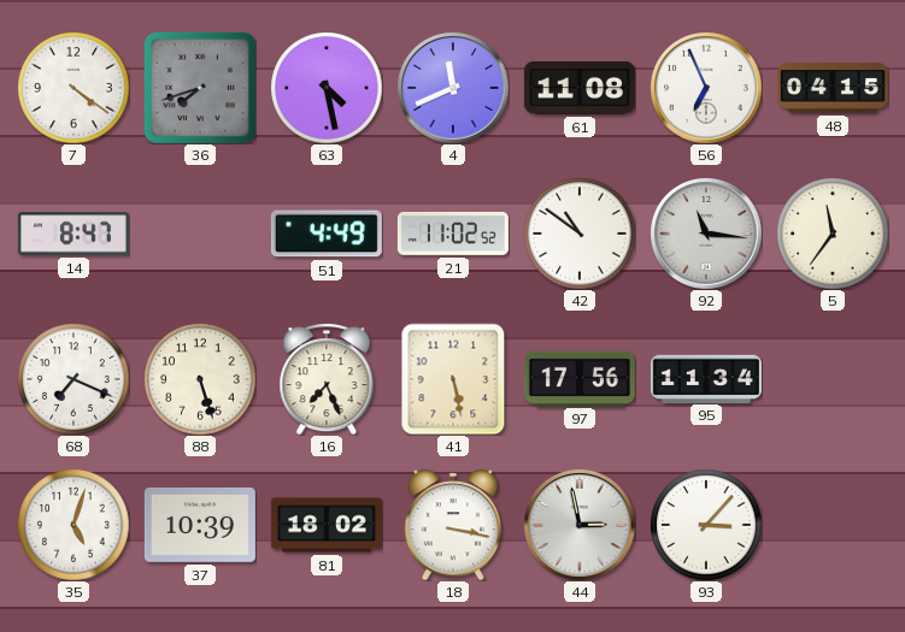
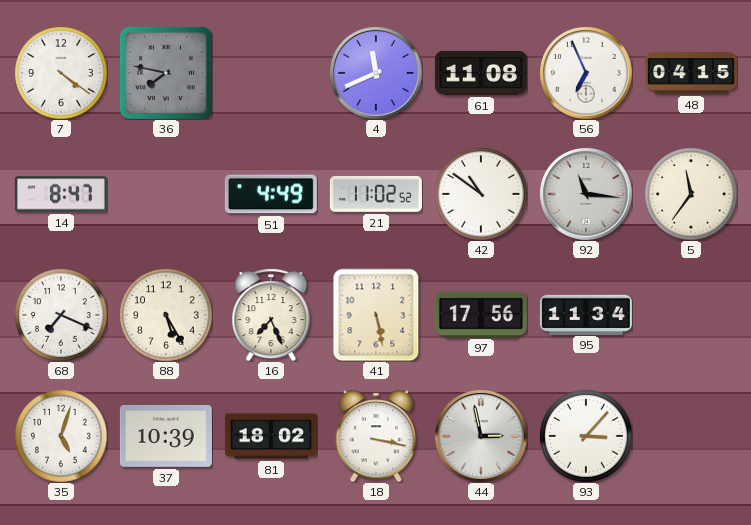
36: 7:42 -> 7:47 (166, 73)
63: 4:28 -> none (327, 88)
88: 5:27 -> 5:25 (166, 315)
